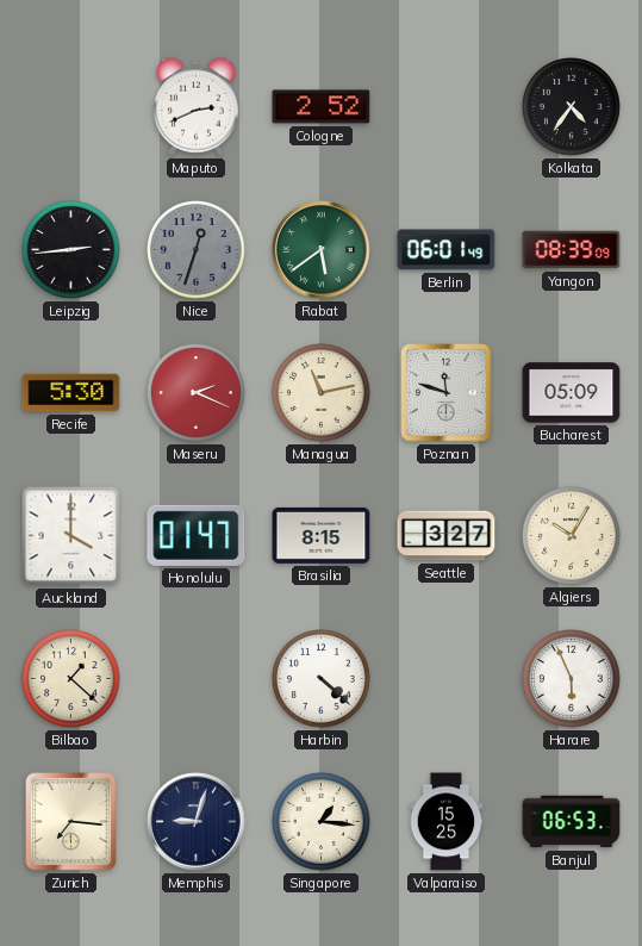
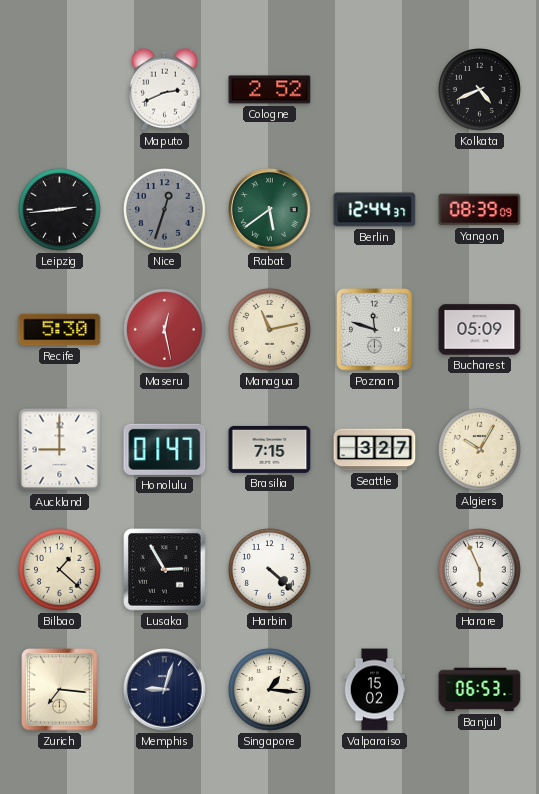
Kolkata: 4:36 -> 4:41 (480, 90)
Berlin: 06:01 -> 12:44 (375, 210)
Maseru: 2:19 -> 12:28 (165, 330)
Auckland: 4:00 -> 9:00 (60, 450)
Brasilia: 8:15 -> 7:15 (270, 449)
Lusaka: none -> 2:55 (165, 570)
Valparaiso: 15:25 -> 15:02 (375, 690)
